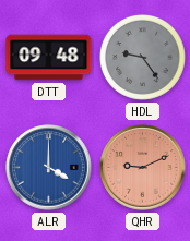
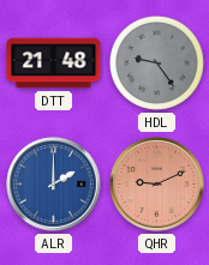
DTT: 09:48 -> 21:48 (54, 64)
ALR: 4:00 -> 2:00 (54, 185)
